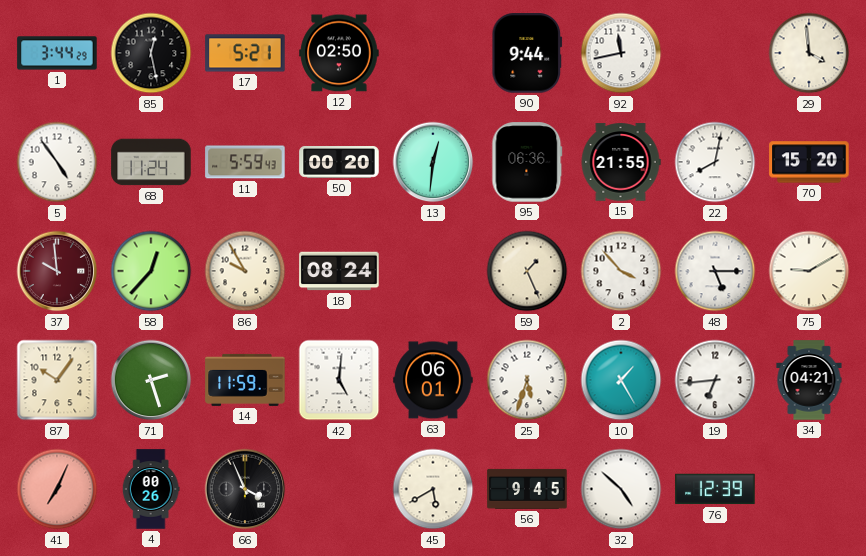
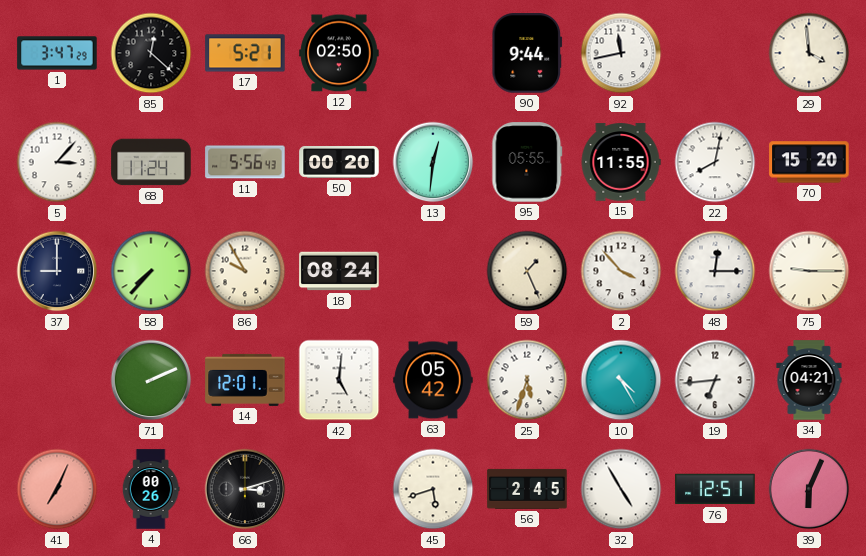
1: 3:44 -> 3:47 (57, 53)
85: 12:28 -> 12:22 (151, 53)
5: 4:54 -> 3:07 (57, 162)
11: 5:59 -> 5:56 (245, 162)
95: 06:36 -> 05:55 (527, 162)
15: 21:55 -> 11:55 (621, 162)
37: 9:59 -> 9:00 (57, 271)
37 dial: burgundy -> navy (57, 271)
58: 12:37 -> 7:37 (151, 271)
48: 5:15 -> 12:15 (715, 271)
75: 9:10 -> 9:15 (809, 271)
87: 10:06 -> none (57, 380)
71: 2:27 -> 2:11 (151, 380)
14: 11:59 -> 12:01 (245, 380)
63: 06:01 -> 05:42 (433, 380)
10: 1:25 -> 4:25 (621, 380)
66: 3:56 -> 3:12 (245, 489)
45: 5:40 -> 5:42 (433, 489)
56: 9:45 -> 2:45 (527, 489)
32: 4:52 -> 4:55 (621, 489)
76: 12:39 -> 12:51 (715, 489)
39: none -> 6:04 (809, 489)
